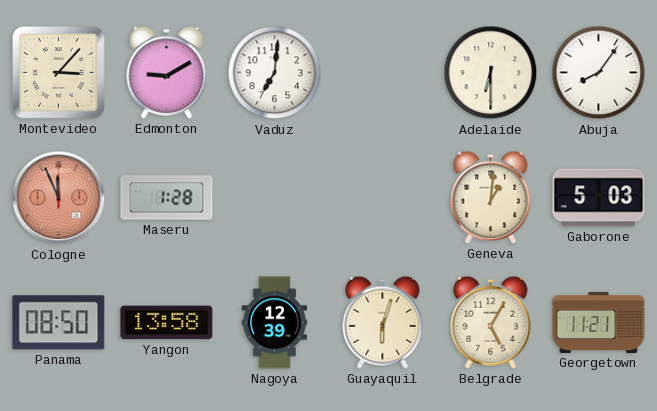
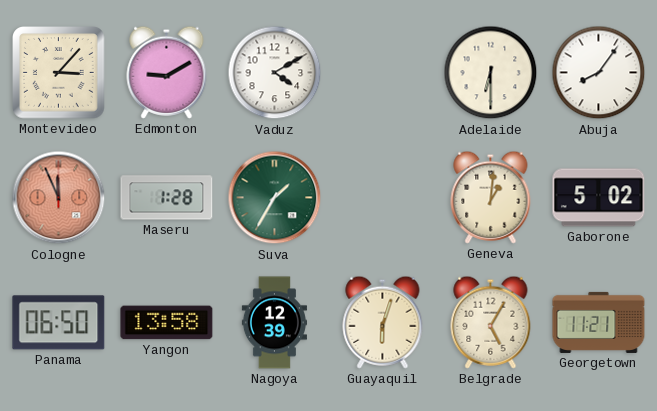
Vaduz: 7:01 -> 4:10 (275, 73)
Suva: none -> 1:35 (275, 198)
Gaborone: 5:03 -> 5:02 (599, 198)
Panama: 08:50 -> 06:50 (59, 323)
